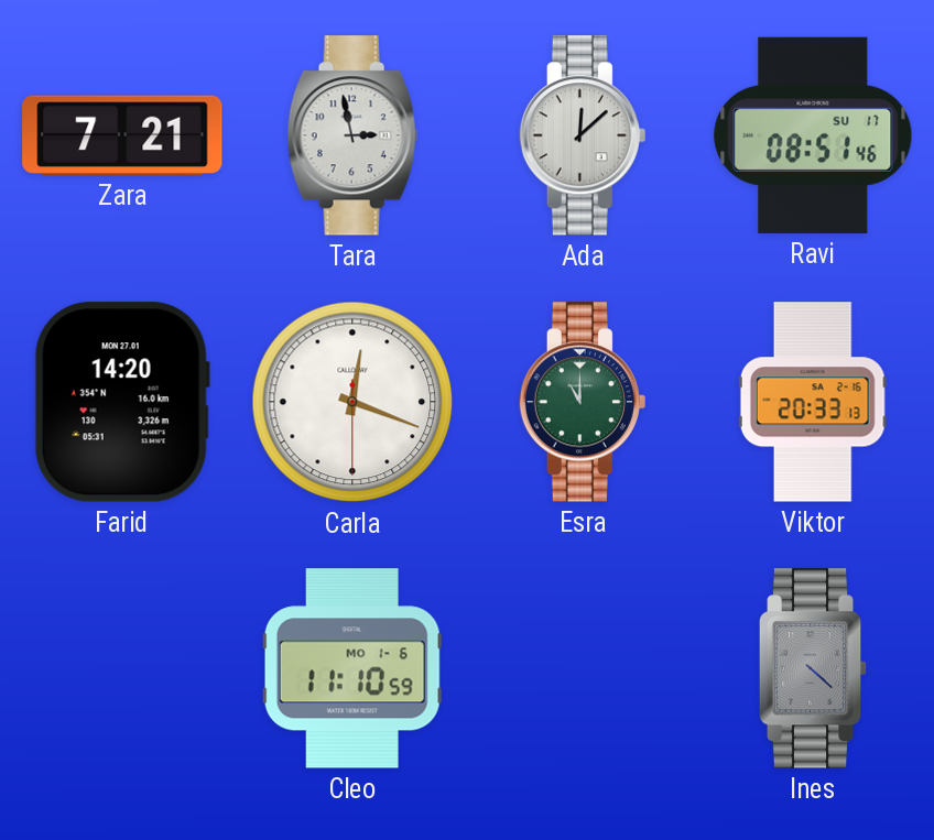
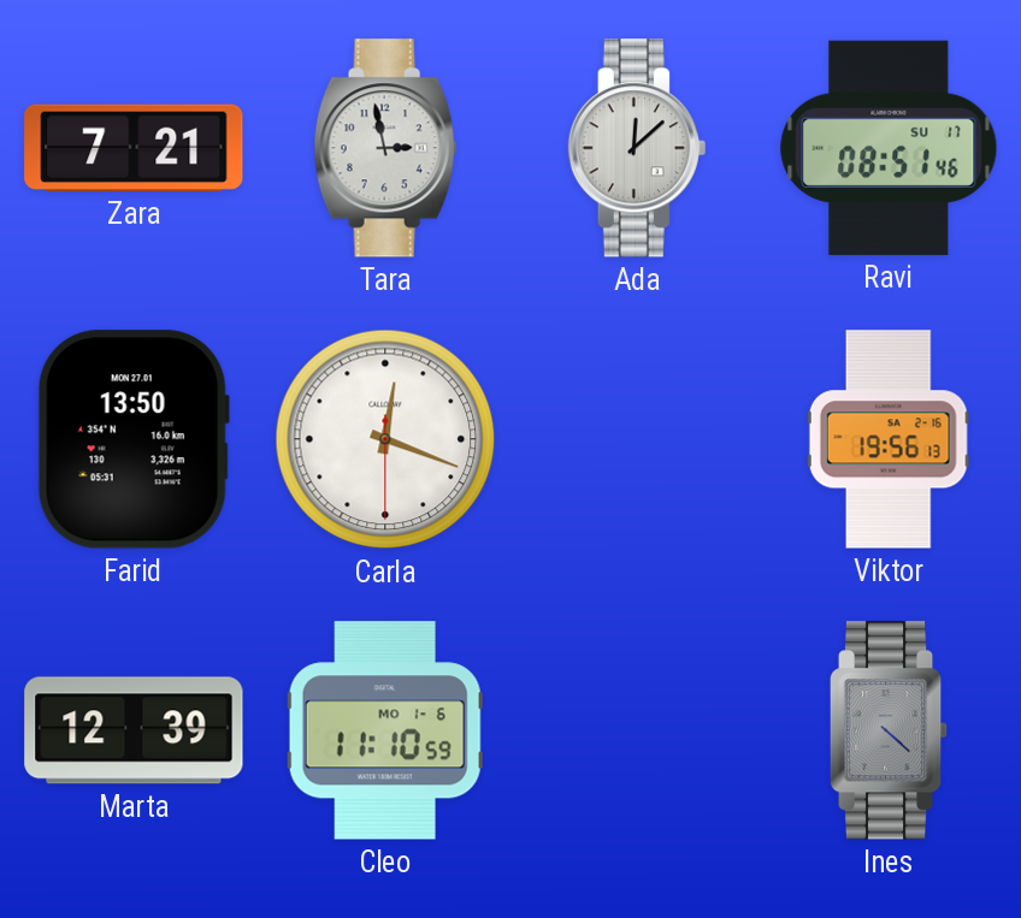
Farid: 14:20 -> 13:50 (134, 439)
Esra: 11:00 -> none (583, 402)
Viktor: 20:33 -> 19:56 (889, 439)
Marta: none -> 12:39 (134, 730)
